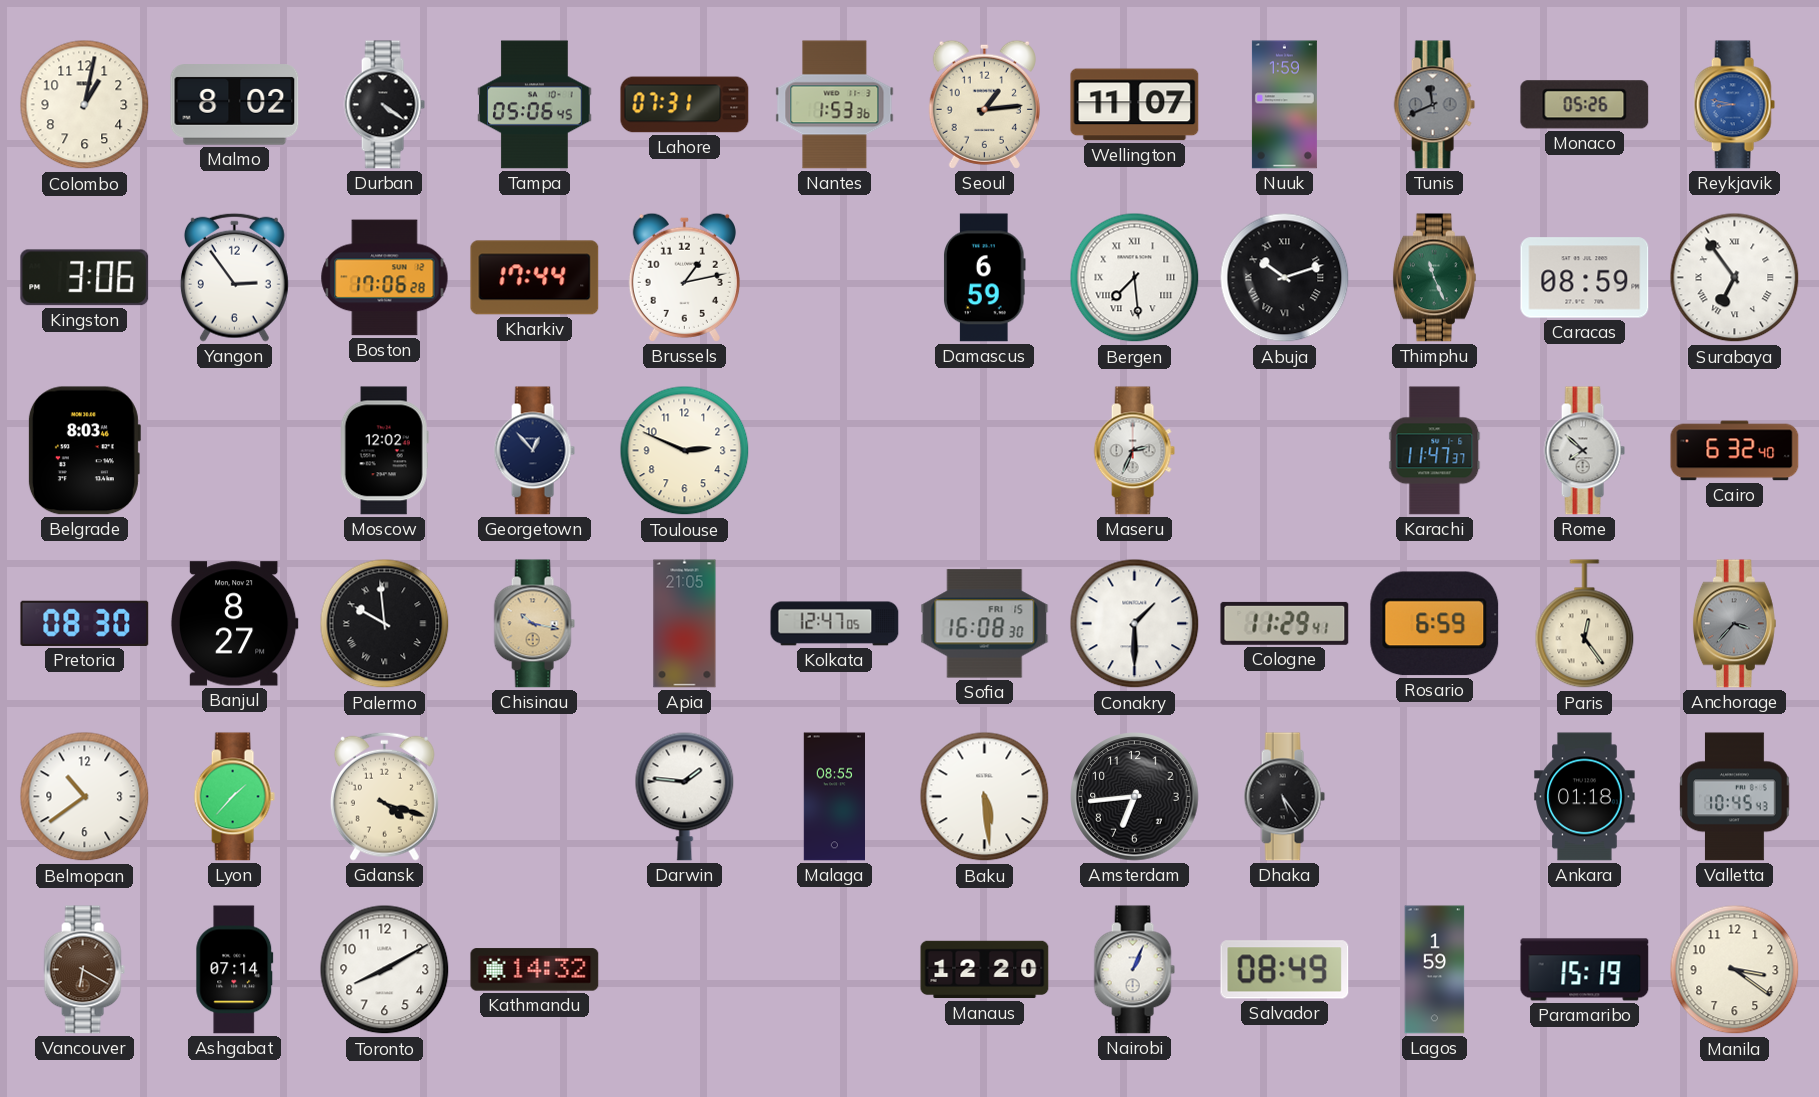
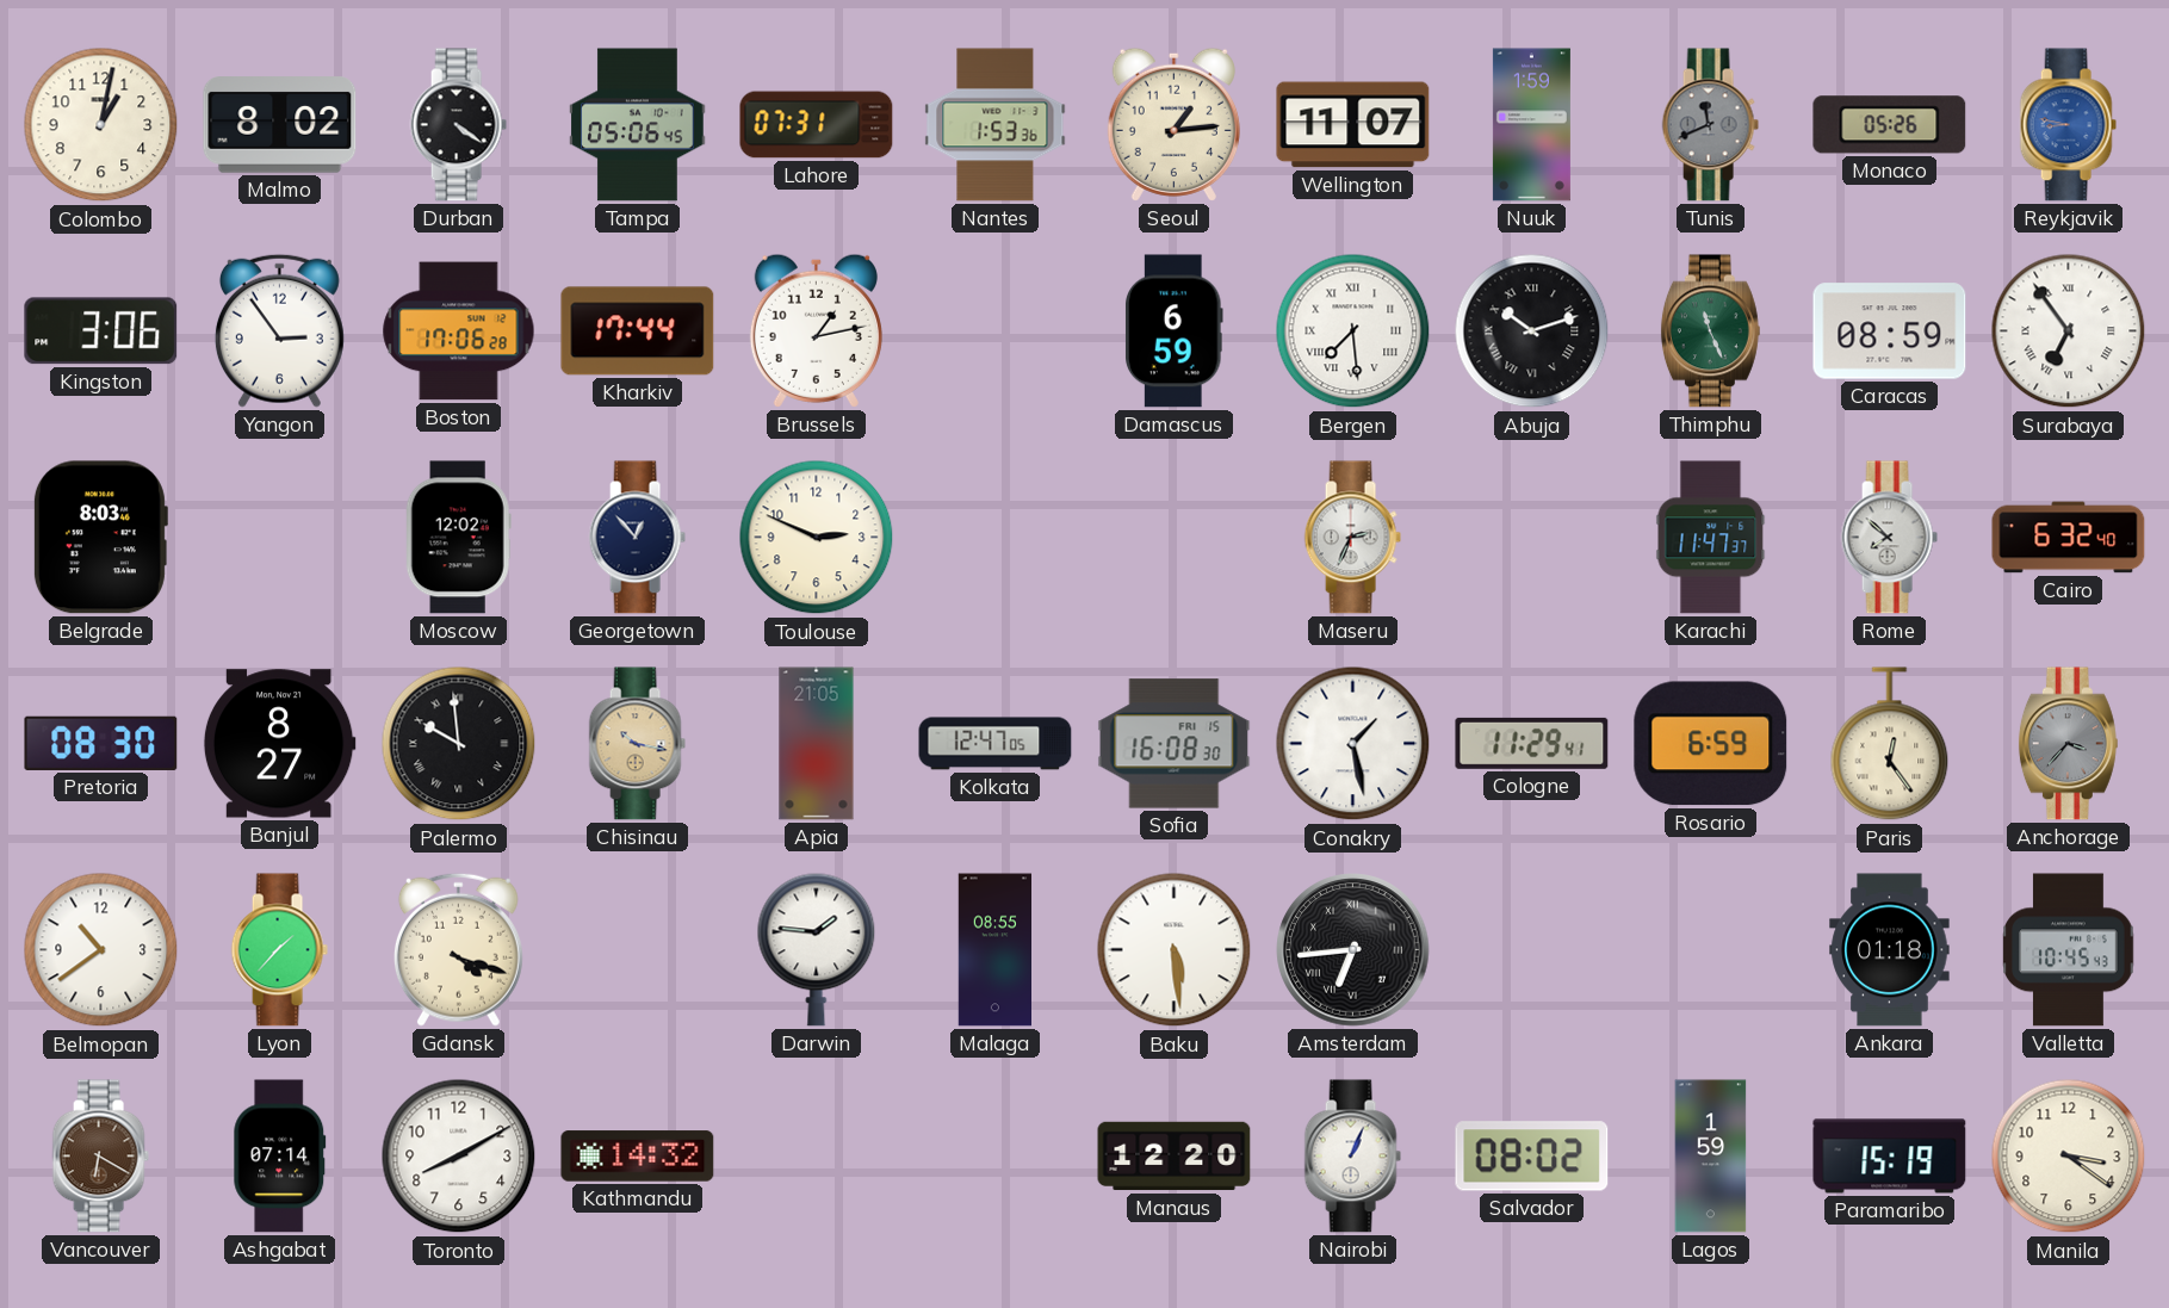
Conakry: 1:30 -> 1:28 (1353, 744)
Amsterdam numerals: Arabic -> Roman (1353, 950)
Dhaka: 5:24 -> none (1284, 797)
Salvador: 08:49 -> 08:02 (1532, 1157)
